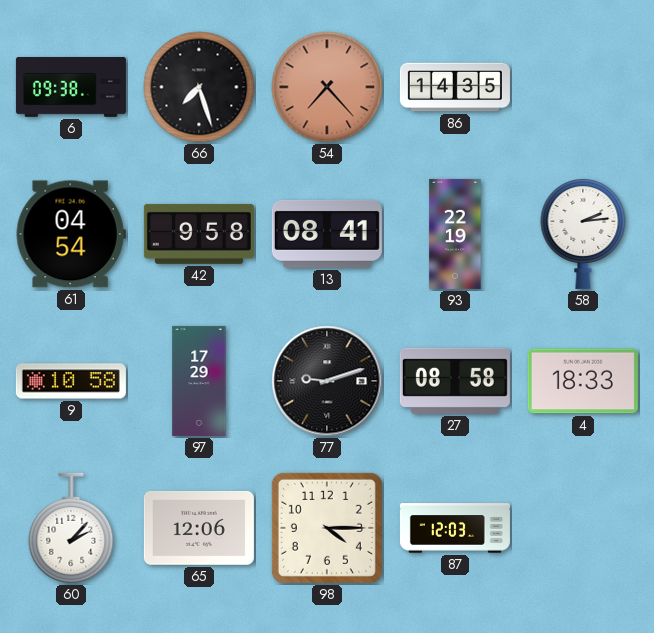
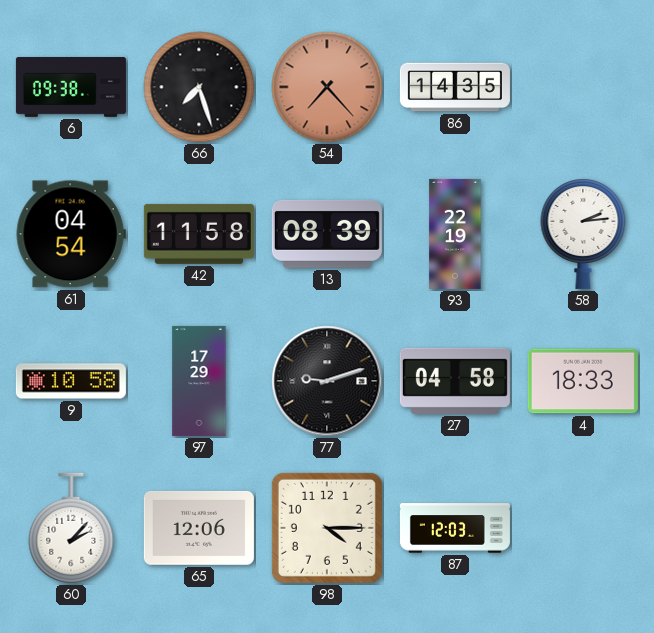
42: 9:58 -> 11:58 (199, 234)
13: 08:41 -> 08:39 (327, 234)
27: 08:58 -> 04:58 (455, 381)
